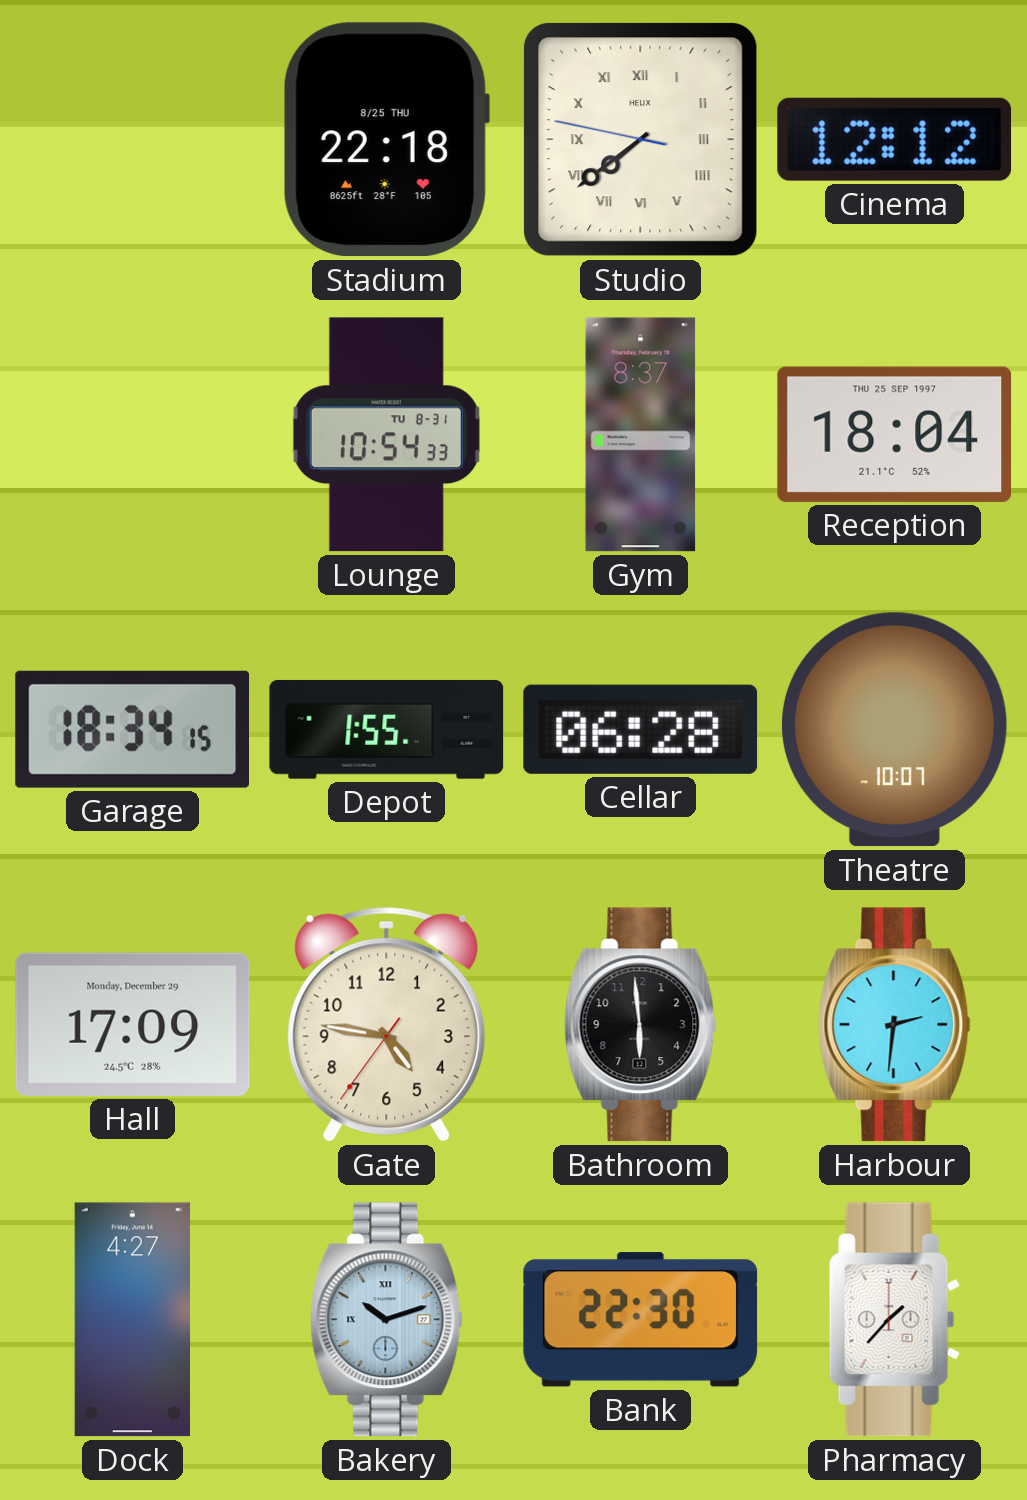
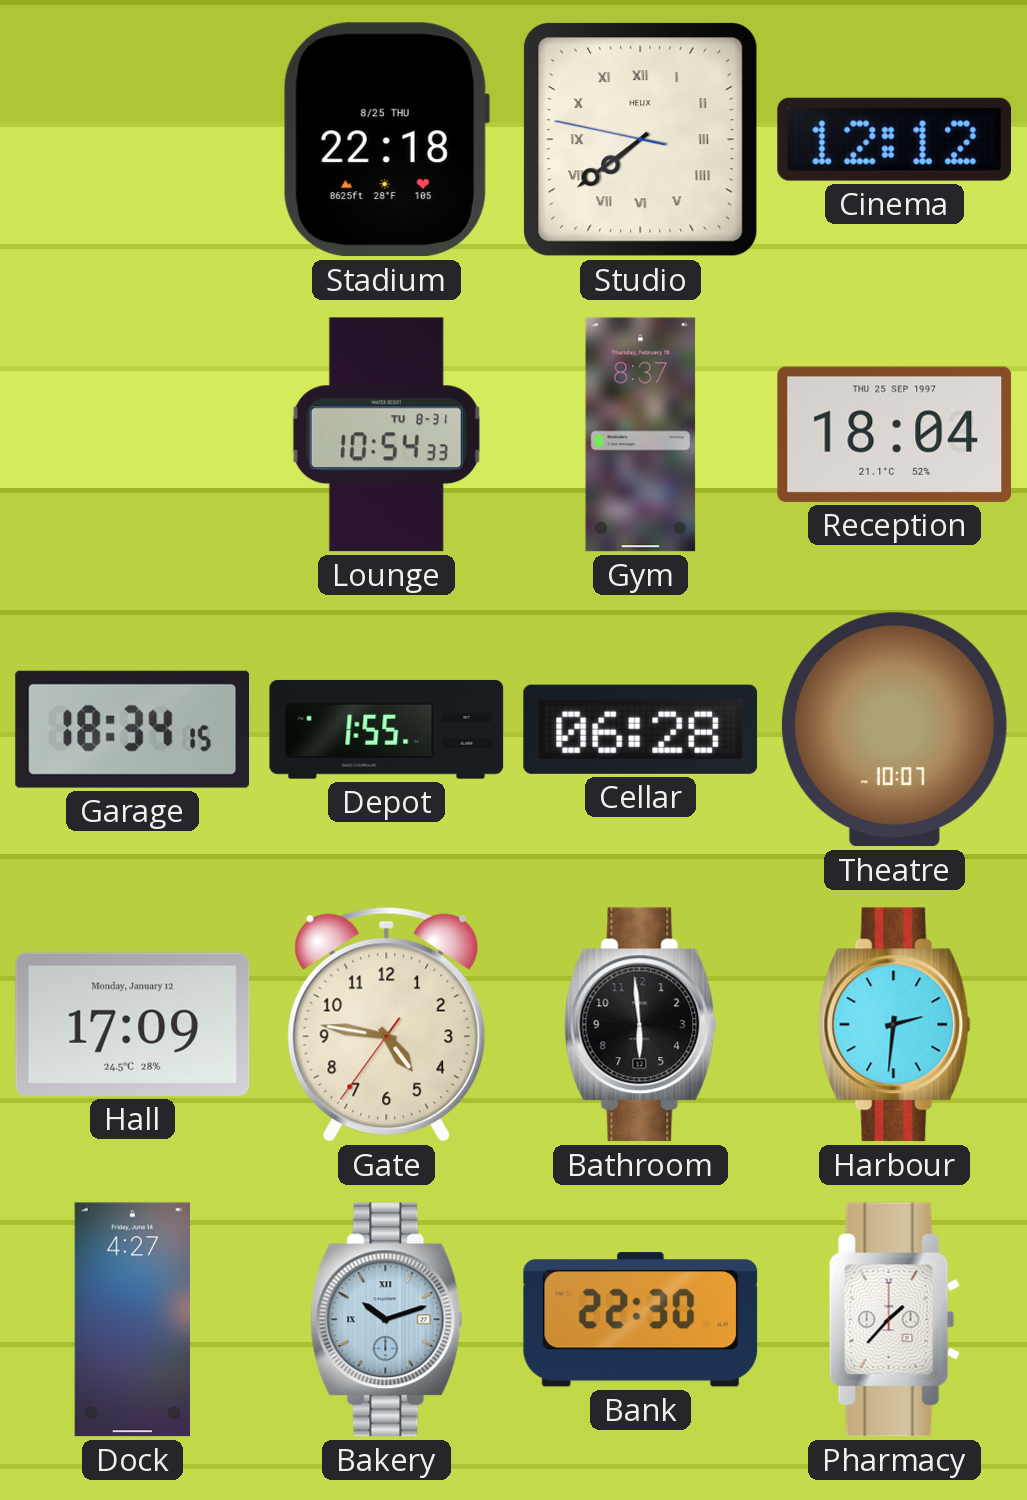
Hall date: Monday, December 29 -> Monday, January 12 (133, 1024)
